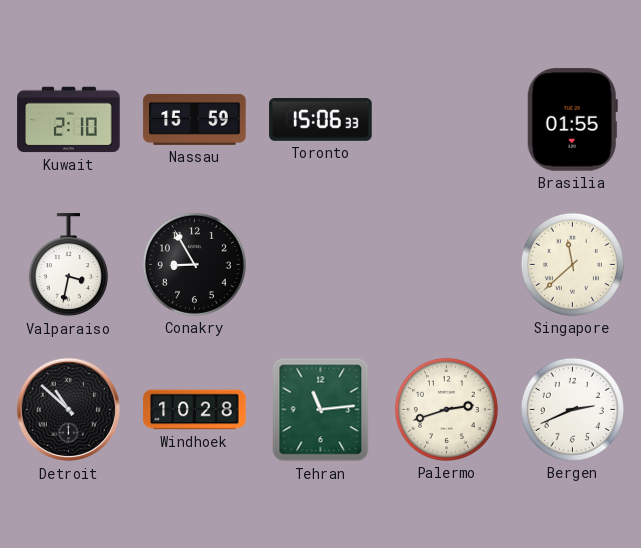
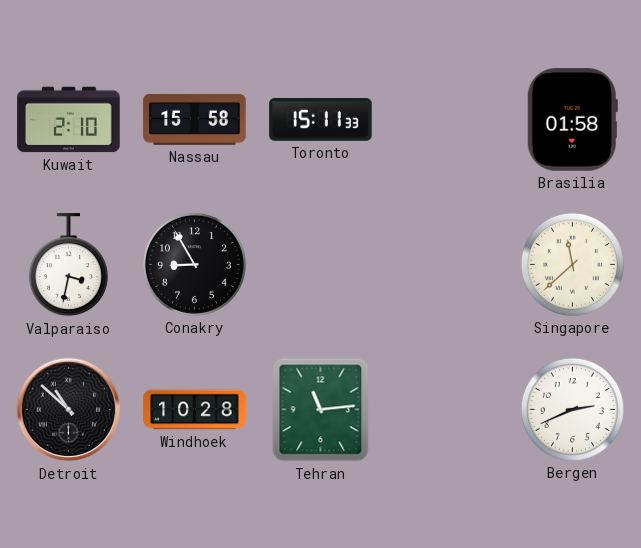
Nassau: 15:59 -> 15:58 (195, 119)
Toronto: 15:06 -> 15:11 (321, 120)
Brasilia: 01:55 -> 01:58 (572, 120)
Palermo: 2:42 -> none (446, 409)
